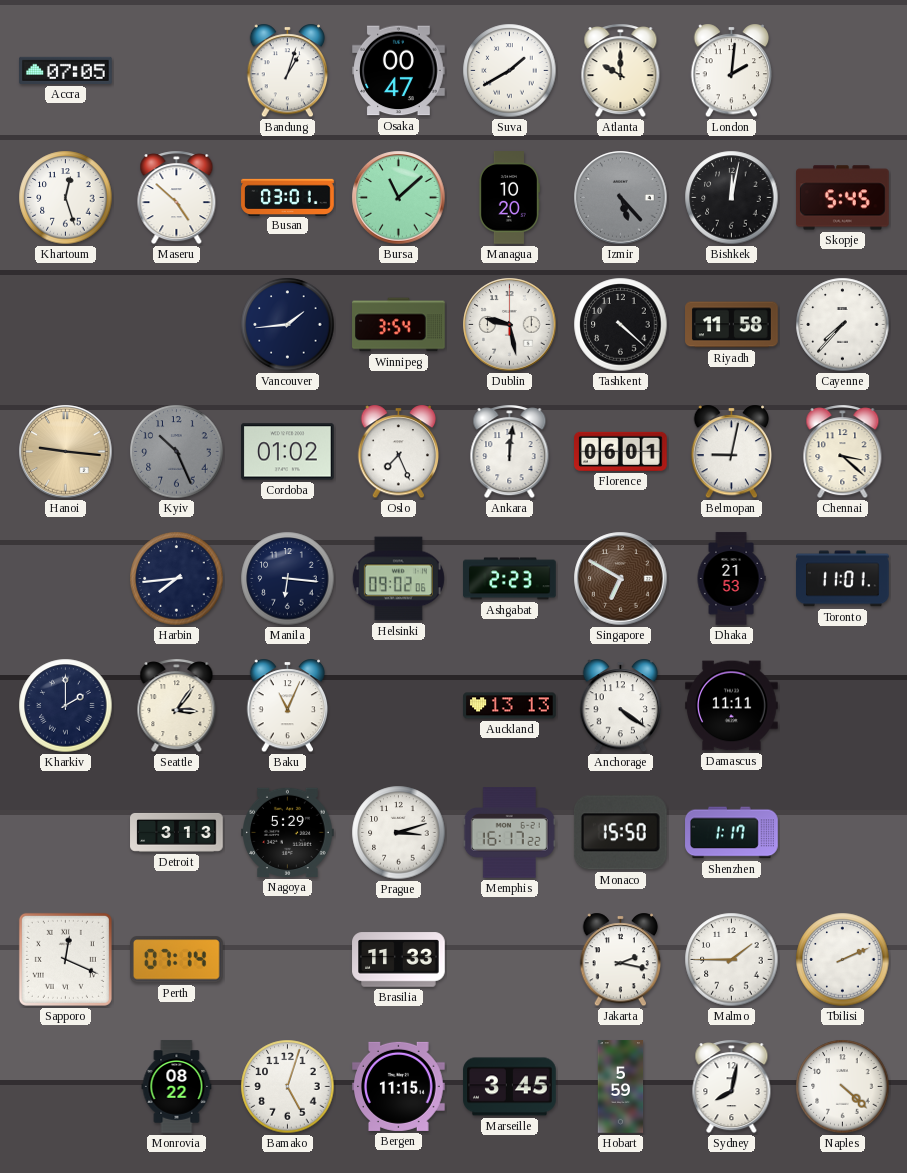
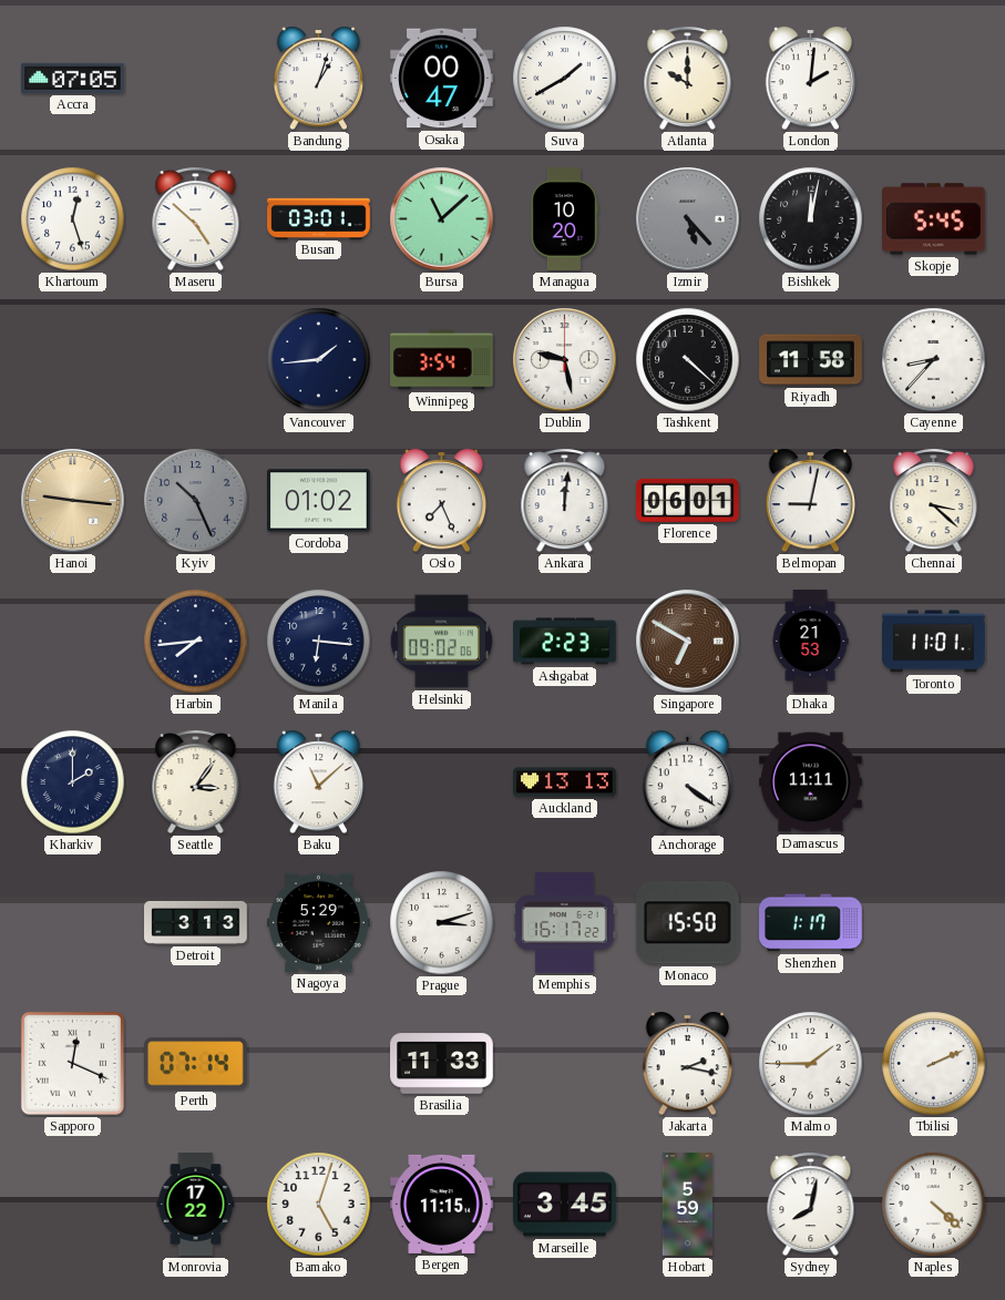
Cayenne: 7:37 -> 8:37 (934, 360)
Baku: 11:04 -> 11:08 (319, 782)
Monrovia: 08:22 -> 17:22 (196, 1205)
